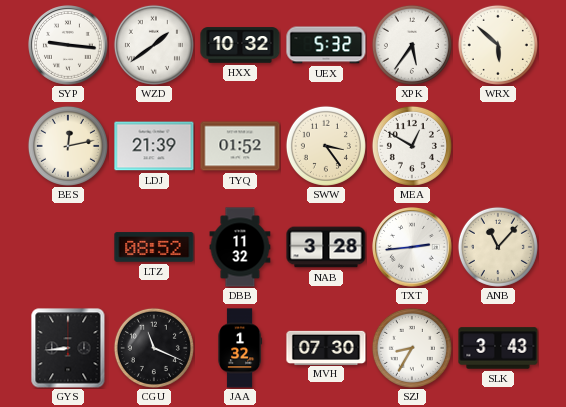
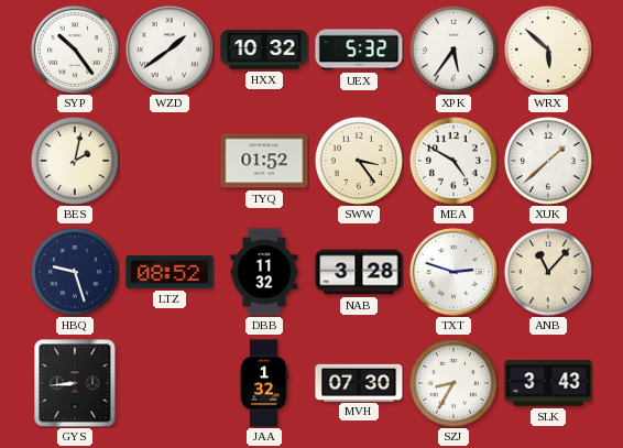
SYP: 9:16 -> 10:24 (76, 51)
BES: 12:13 -> 2:02 (75, 161)
LDJ: 21:39 -> none (154, 146)
MEA: 12:50 -> 4:50 (453, 161)
XUK: none -> 1:38 (548, 161)
HBQ: none -> 9:27 (75, 272)
TXT: 2:44 -> 2:48 (455, 273)
CGU: 11:19 -> none (154, 348)
